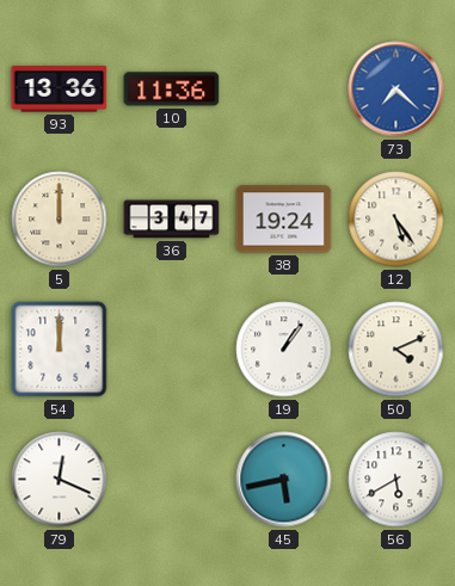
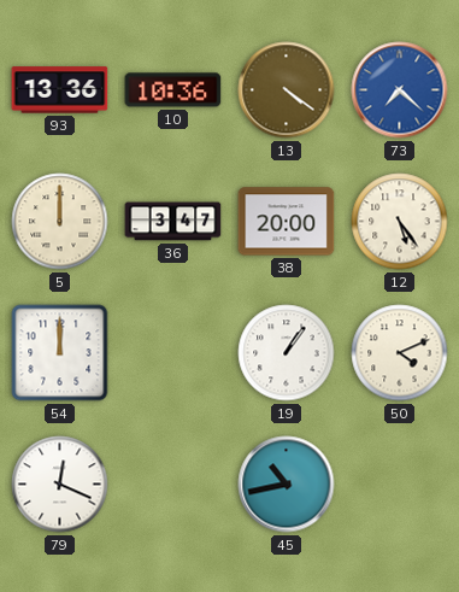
10: 11:36 -> 10:36 (173, 90)
13: none -> 4:21 (287, 90)
38: 19:24 -> 20:00 (287, 222)
45: 5:43 -> 10:43 (287, 485)
56: 5:40 -> none (396, 480)
